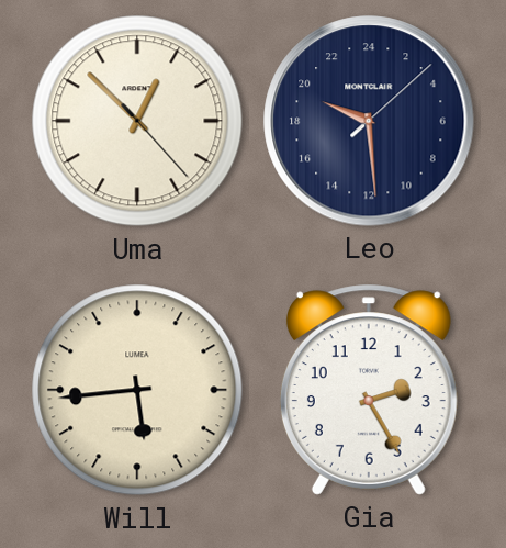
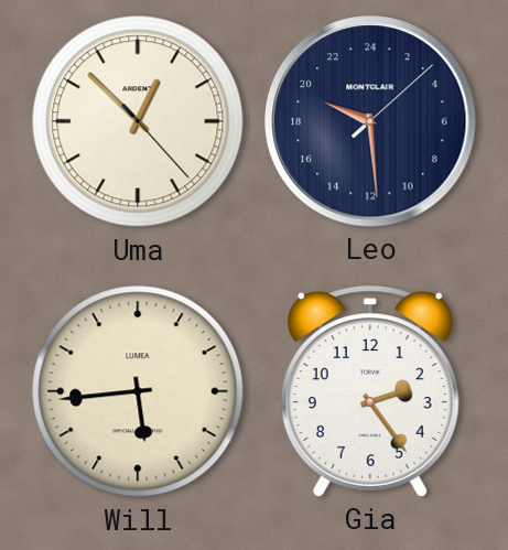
Gia: 2:25 -> 2:24 (370, 391)
